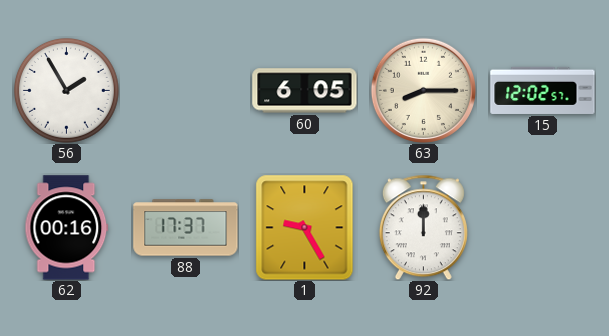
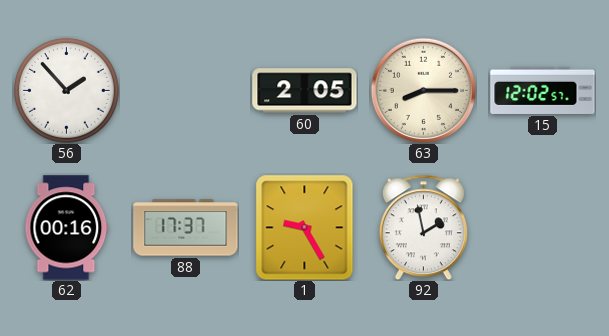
56: 1:55 -> 1:53 (66, 90)
60: 6:05 -> 2:05 (305, 91)
92: 12:00 -> 1:58 (423, 227)
